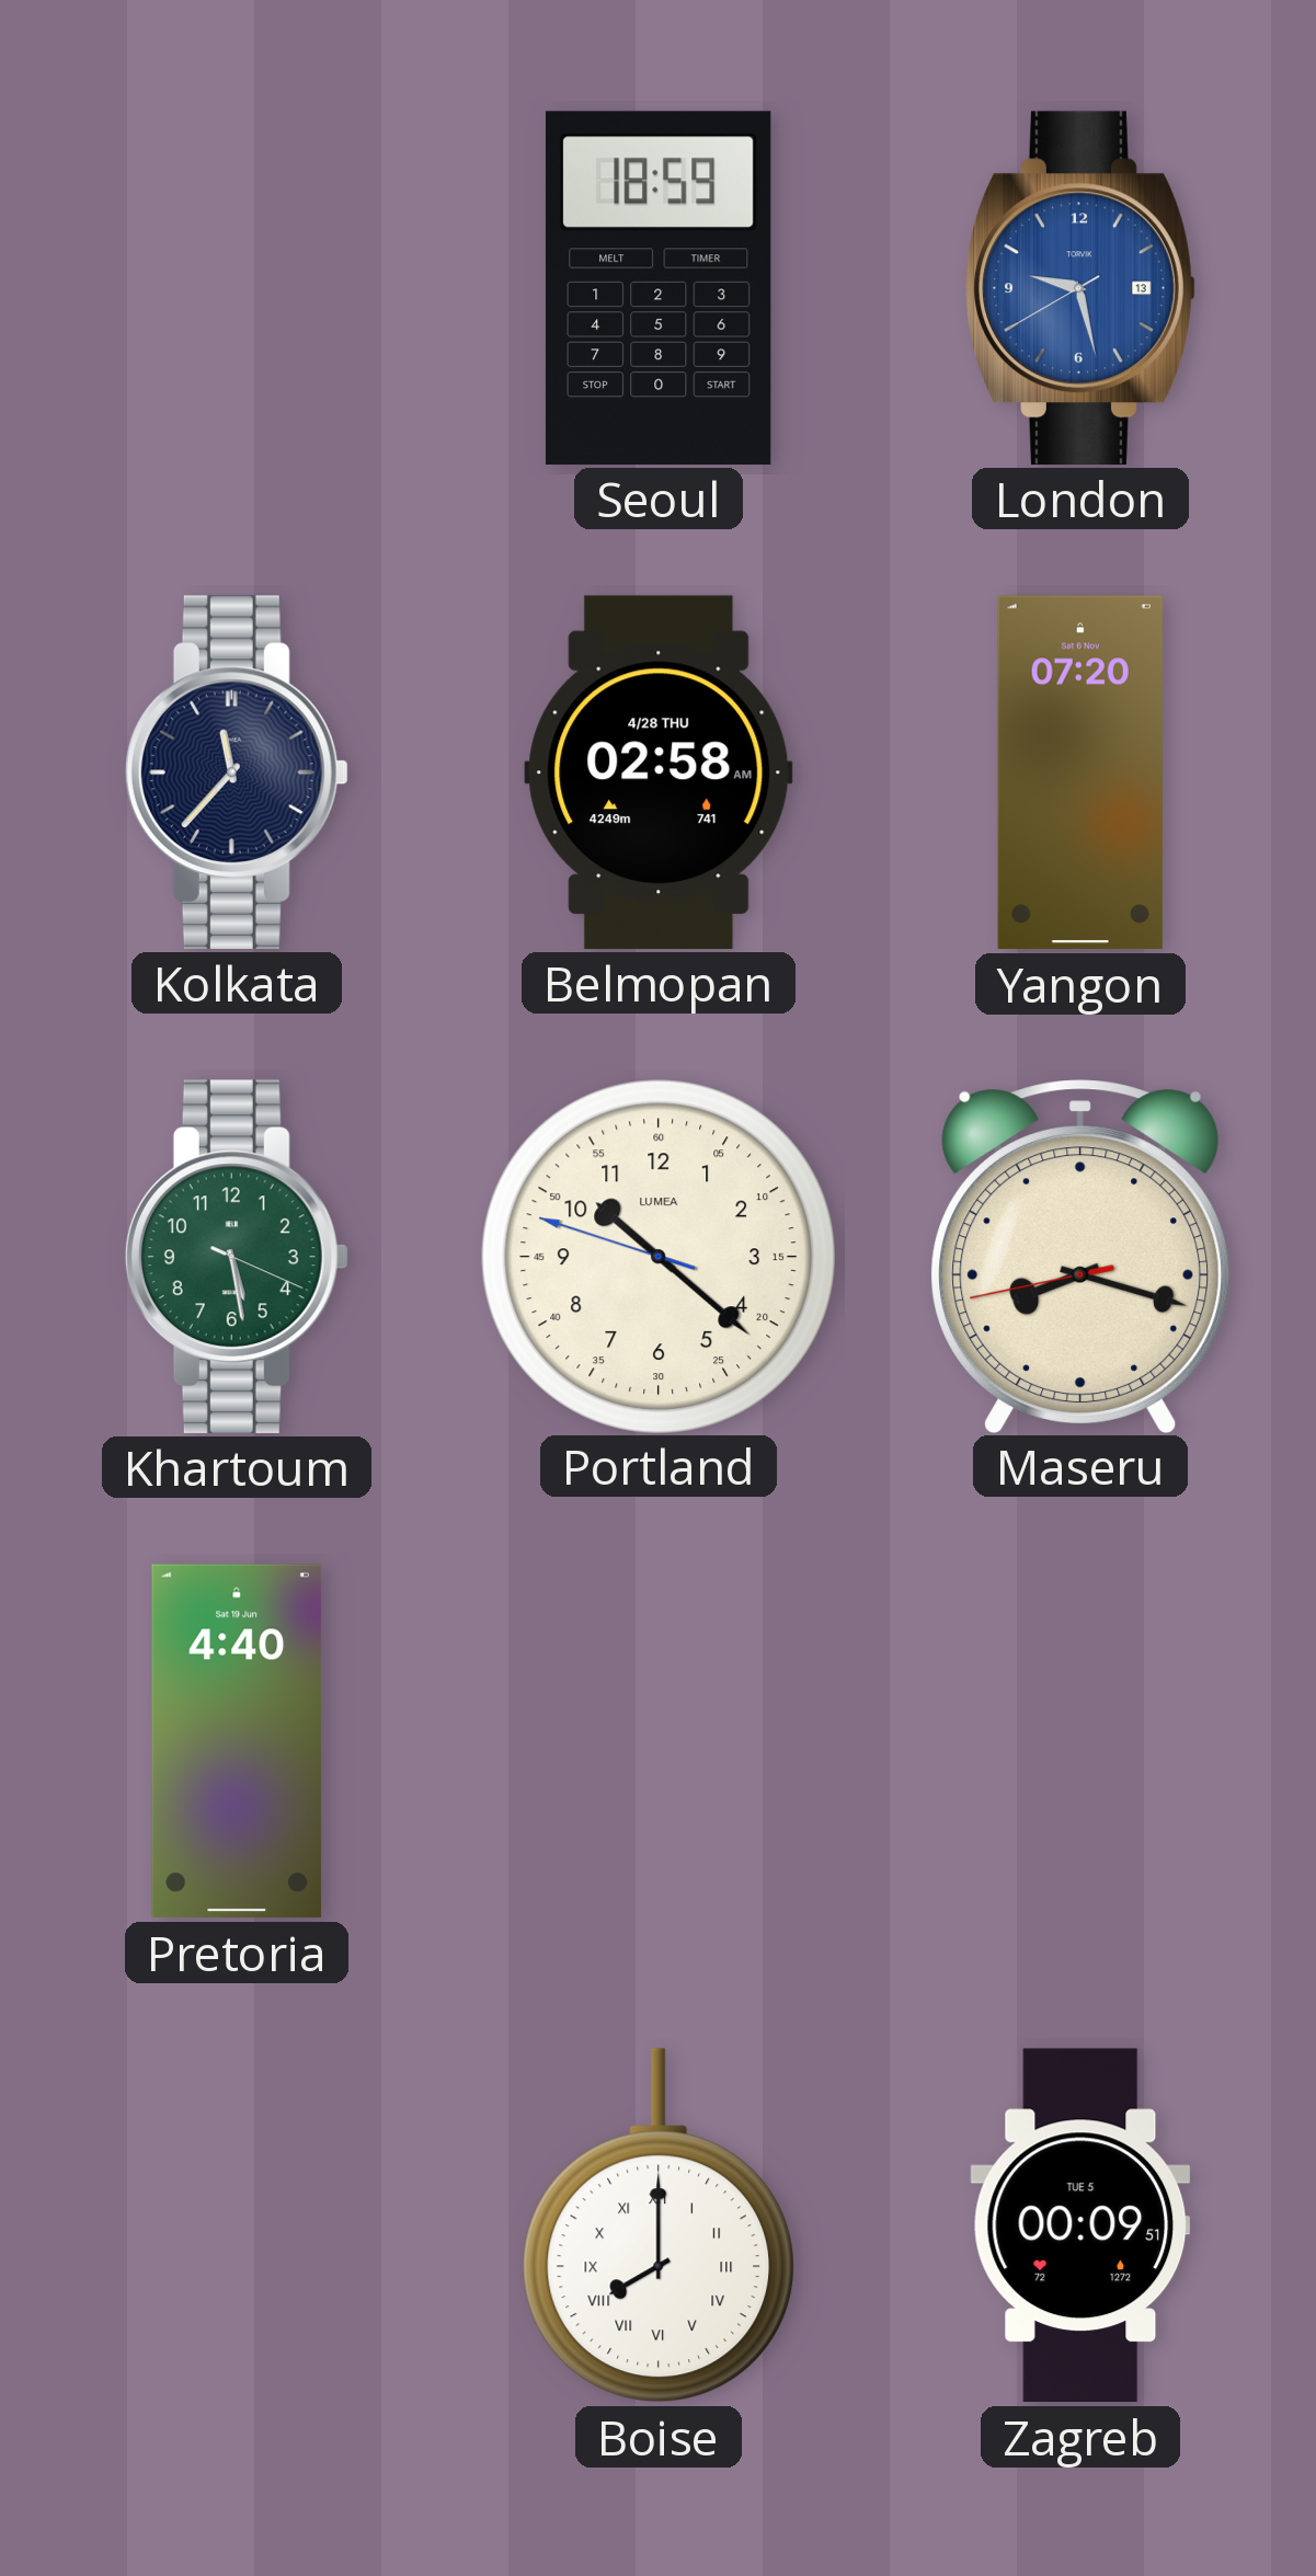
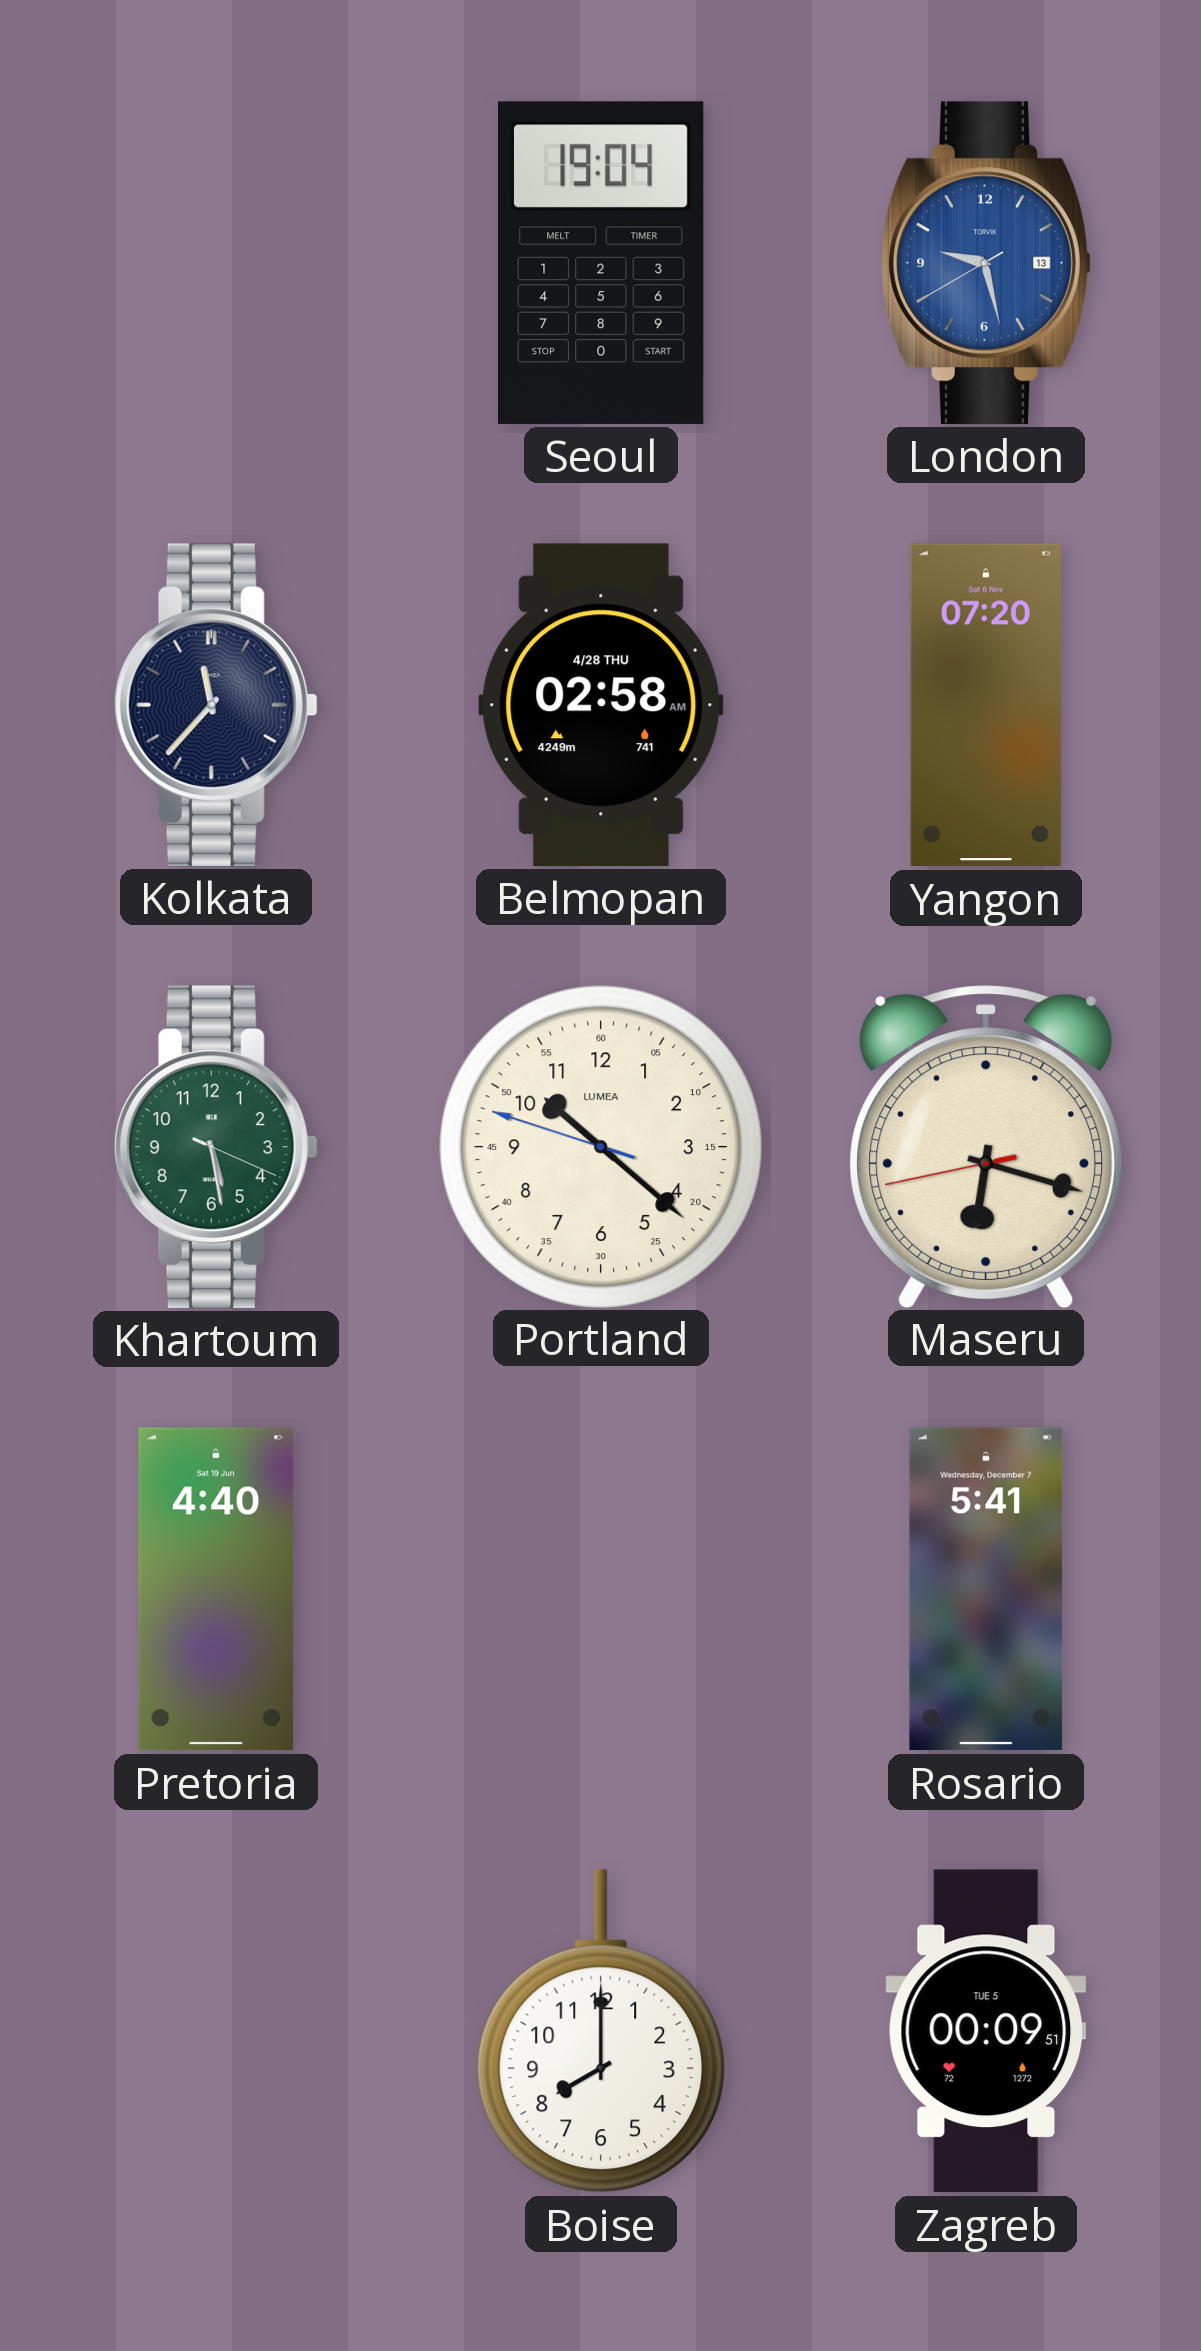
Seoul: 18:59 -> 19:04 (601, 263)
Maseru: 8:17 -> 6:17 (986, 1146)
Rosario: none -> 5:41 (986, 1589)
Boise numerals: Roman -> Arabic (601, 2031)
